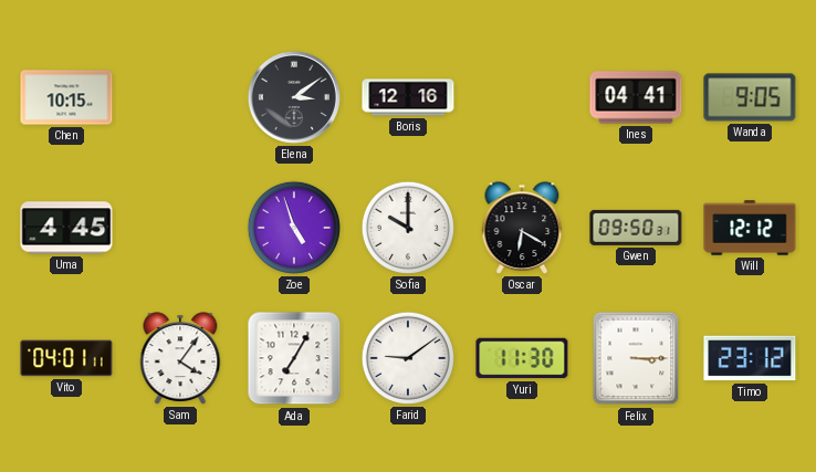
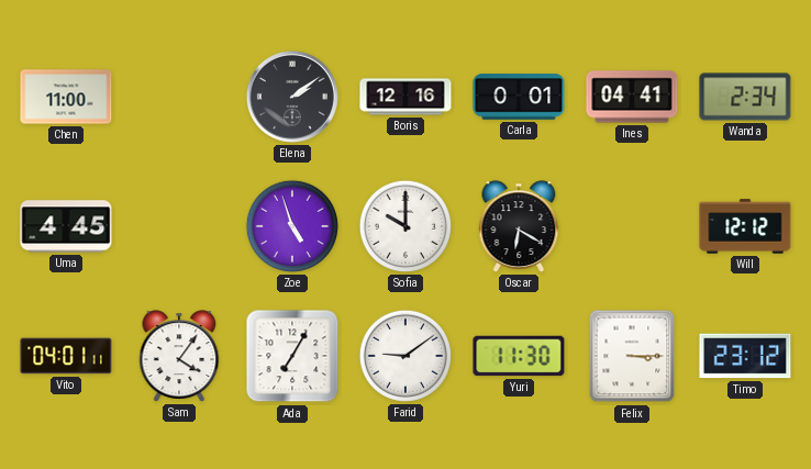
Chen: 10:15 -> 11:00 (66, 97)
Elena: 3:09 -> 2:09 (292, 97)
Carla: none -> 0:01 (519, 97)
Wanda: 9:05 -> 2:34 (745, 97)
Gwen: 09:50 -> none (636, 228)
